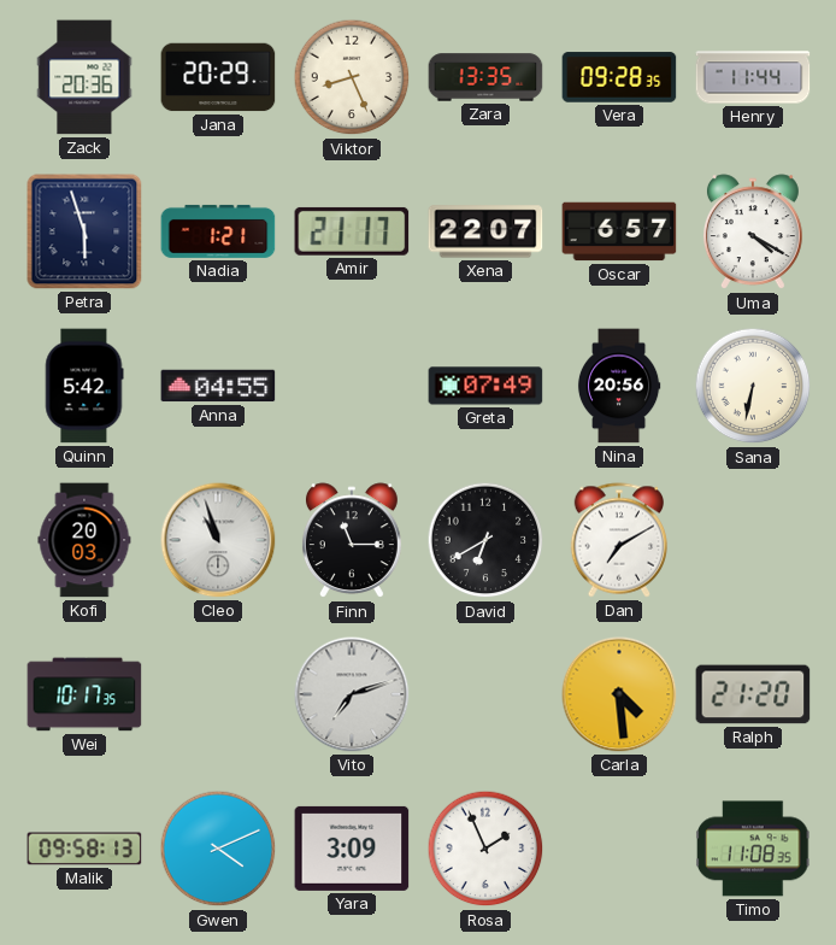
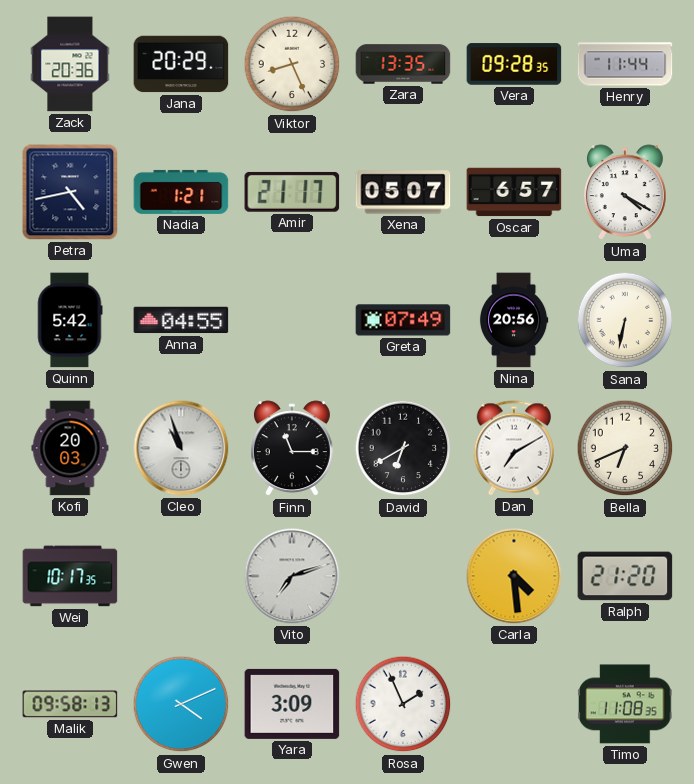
Petra: 5:57 -> 4:43 (70, 192)
Xena: 22:07 -> 05:07 (403, 192)
Bella: none -> 6:41 (625, 448)
